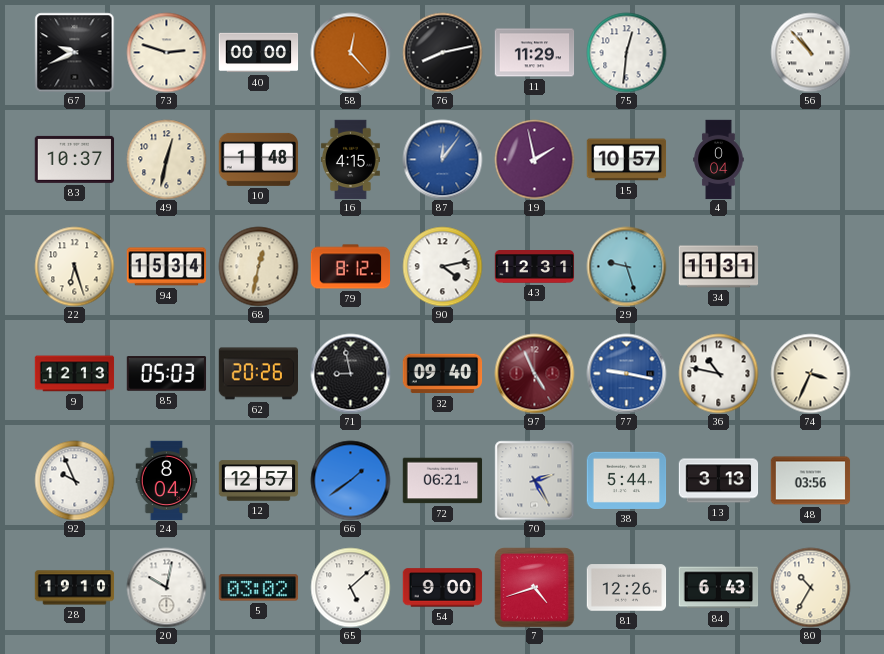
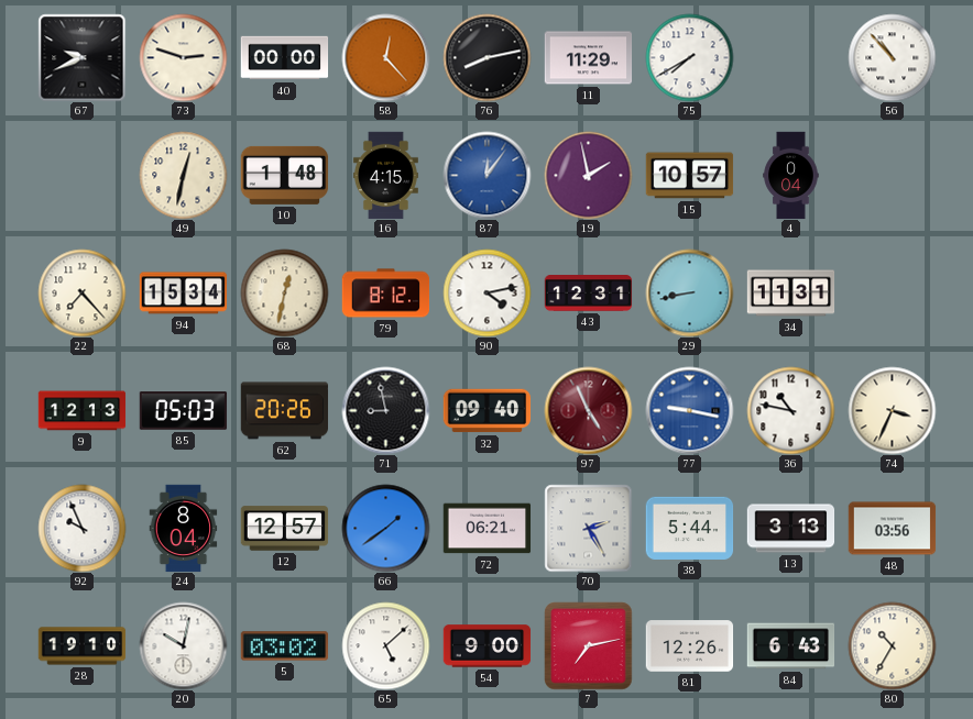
75: 12:31 -> 7:40 (689, 57)
83: 10:37 -> none (74, 159)
22: 6:27 -> 7:23 (81, 292)
29: 9:27 -> 8:43 (689, 292)
7: 4:42 -> 7:13 (588, 645)
